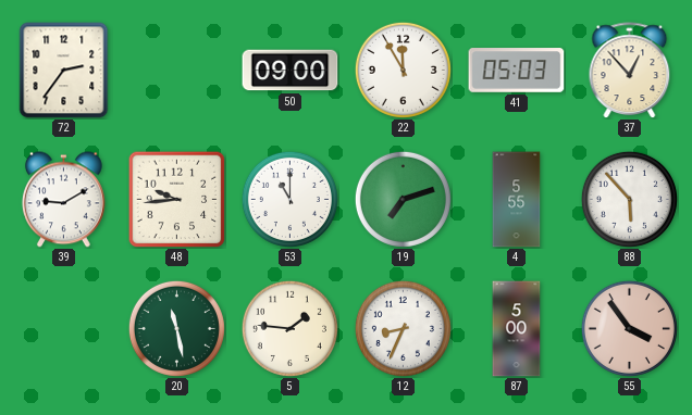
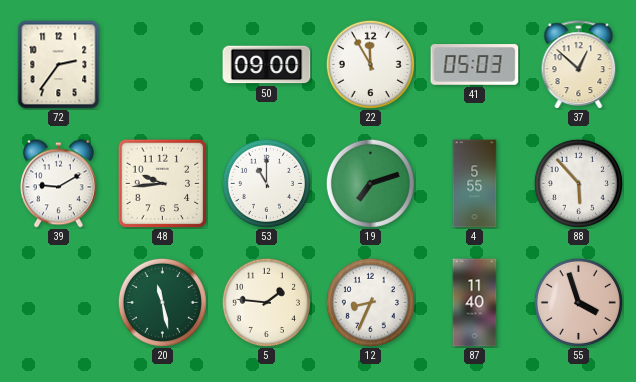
37: 12:53 -> 12:52 (579, 65)
87: 5:00 -> 11:40 (475, 303)
55: 3:54 -> 3:57 (578, 302)
